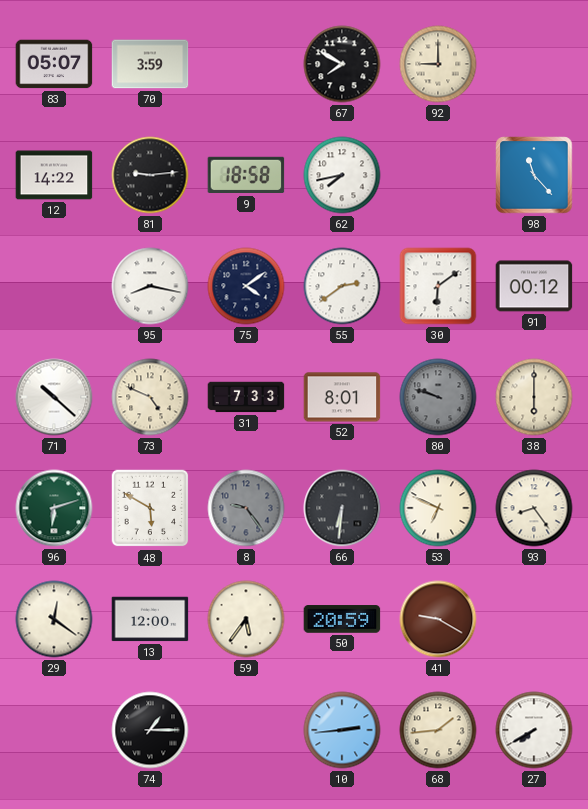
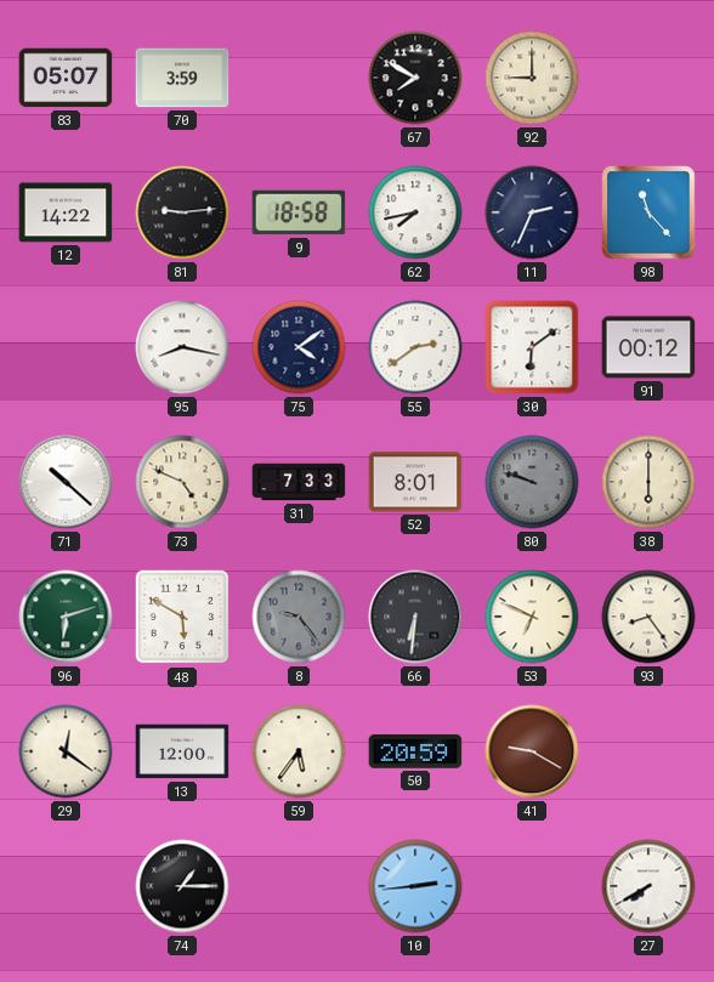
11: none -> 2:34 (532, 212)
68: 1:44 -> none (438, 730)
